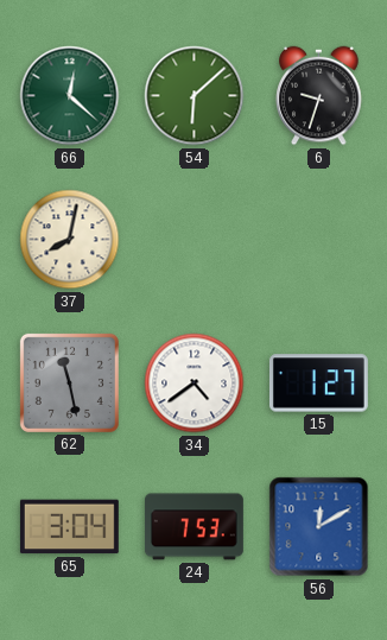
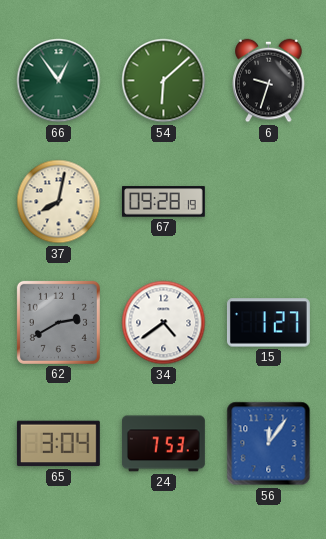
66: 12:22 -> 12:54 (59, 81)
67: none -> 09:28 (163, 202)
62: 11:28 -> 2:40 (58, 322)
56: 12:10 -> 12:06 (269, 444)
